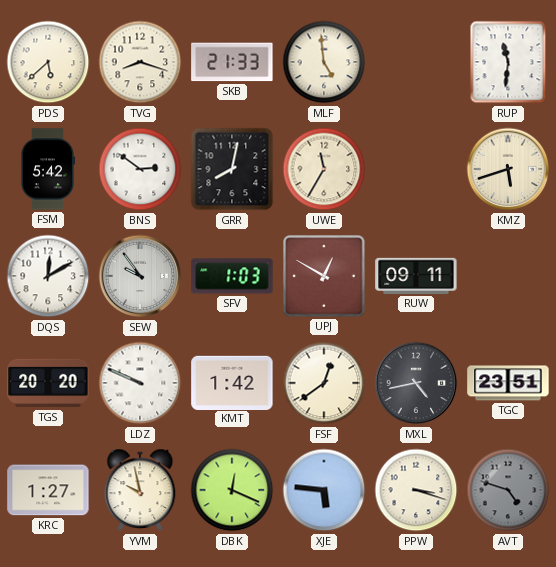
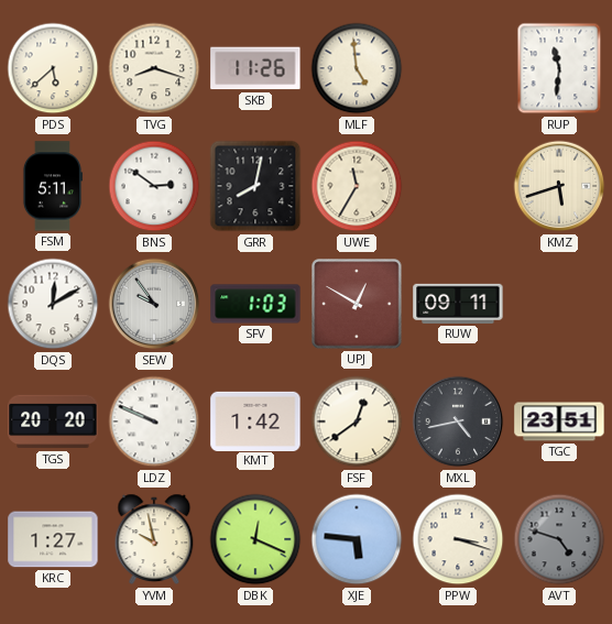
SKB: 21:33 -> 11:26 (255, 68)
FSM: 5:42 -> 5:11 (52, 186)
